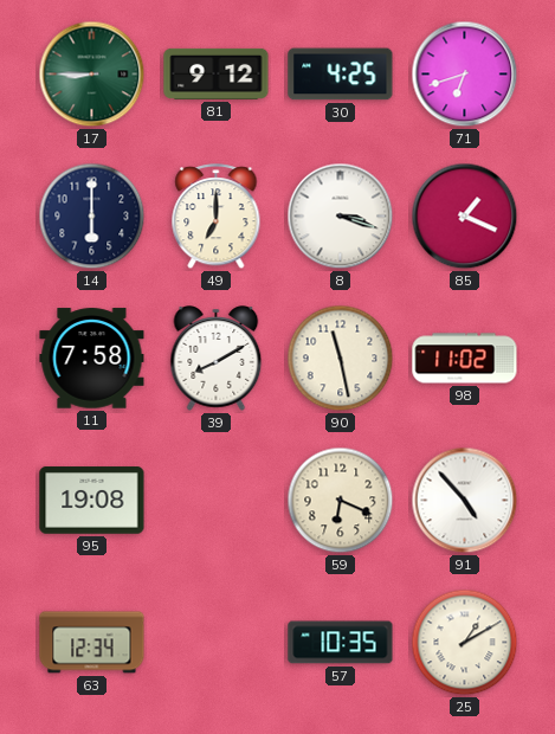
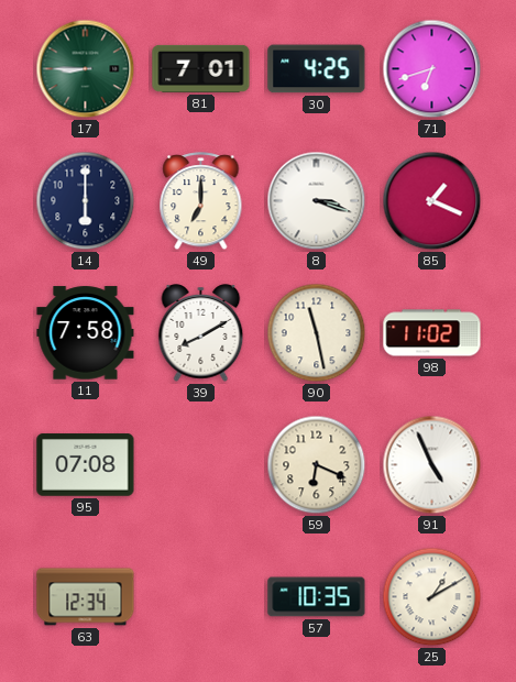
81: 9:12 -> 7:01 (201, 68)
95: 19:08 -> 07:08 (86, 465)
91: 4:53 -> 4:56 (432, 465)
